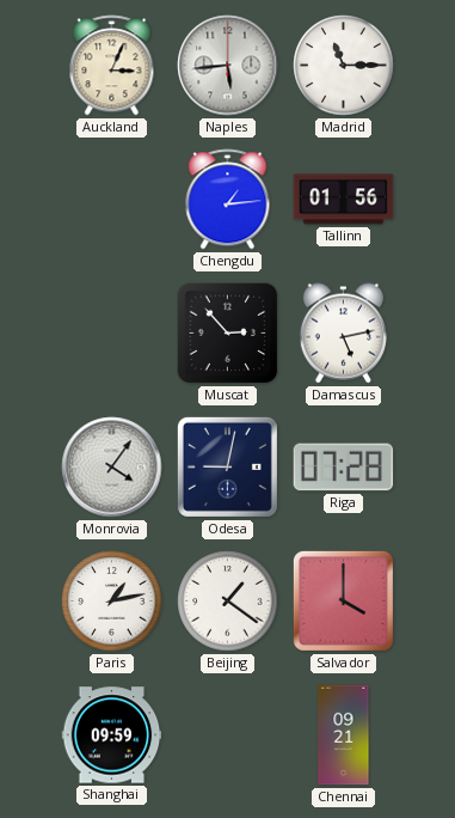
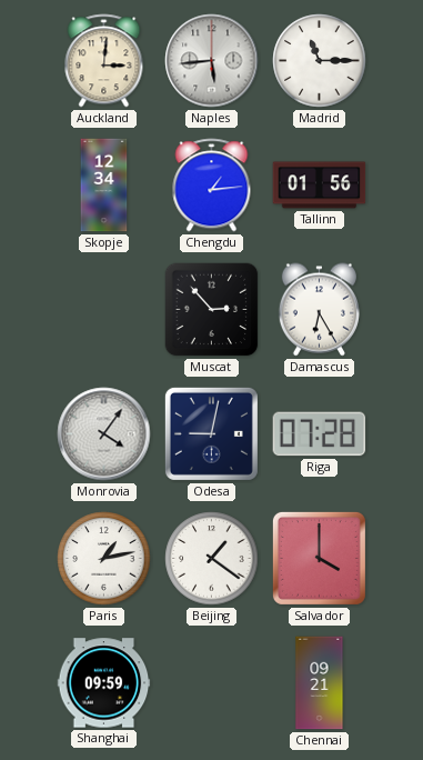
Auckland: 3:04 -> 3:01 (104, 61)
Skopje: none -> 12:34 (104, 186)
Damascus: 5:13 -> 6:25 (319, 310)
